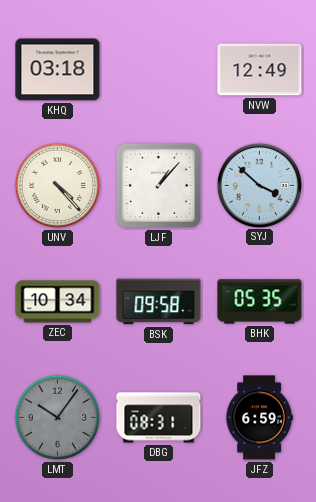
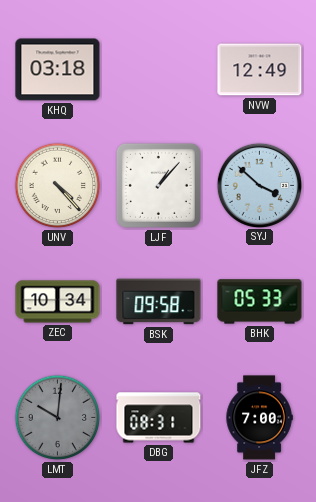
BHK: 05:35 -> 05:33 (260, 302)
LMT: 10:06 -> 10:01 (58, 418)
JFZ: 6:59 -> 7:00 (259, 418)
